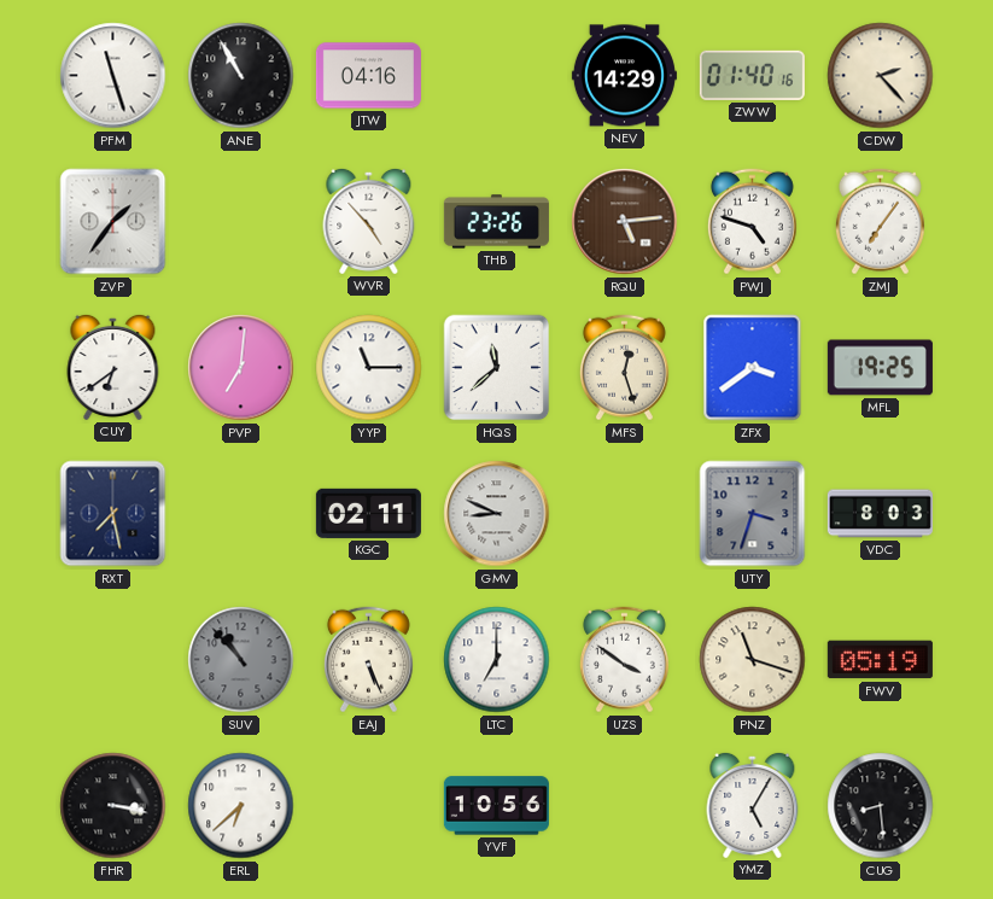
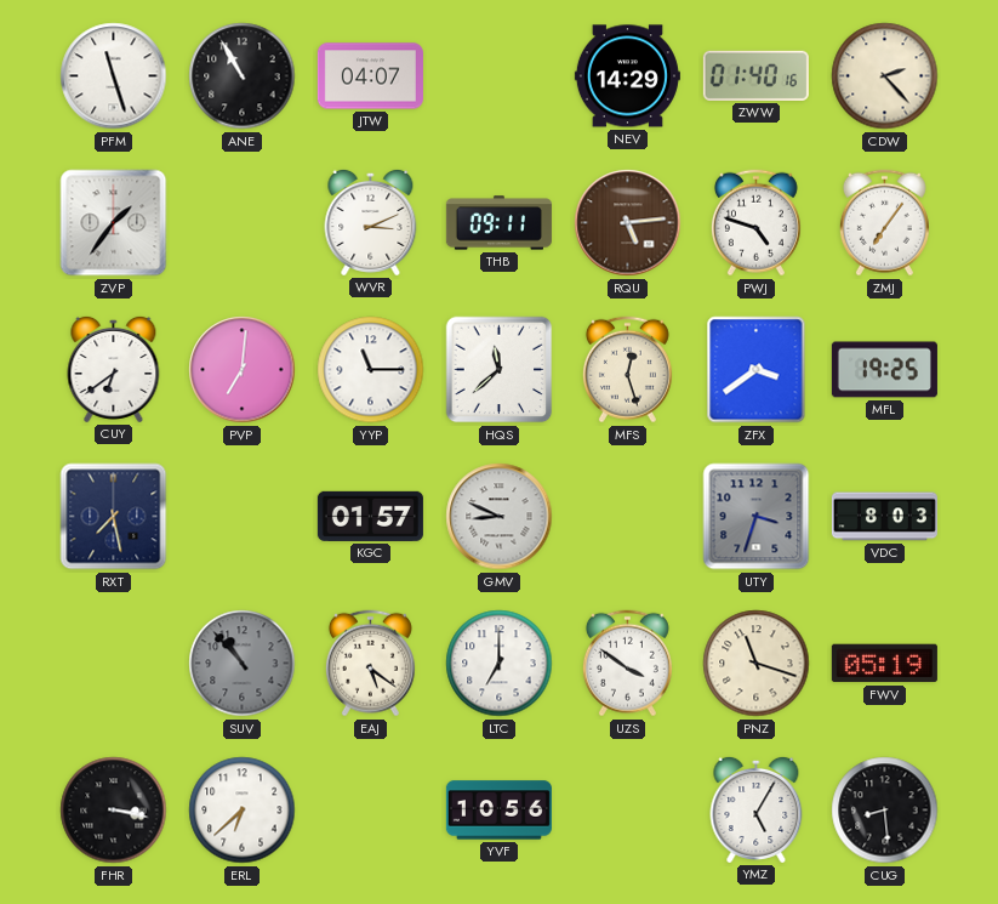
JTW: 04:16 -> 04:07 (370, 76)
WVR: 4:53 -> 3:11 (371, 222)
THB: 23:26 -> 09:11 (498, 223)
KGC: 02:11 -> 01:57 (370, 516)
EAJ: 5:26 -> 5:21 (370, 664)
